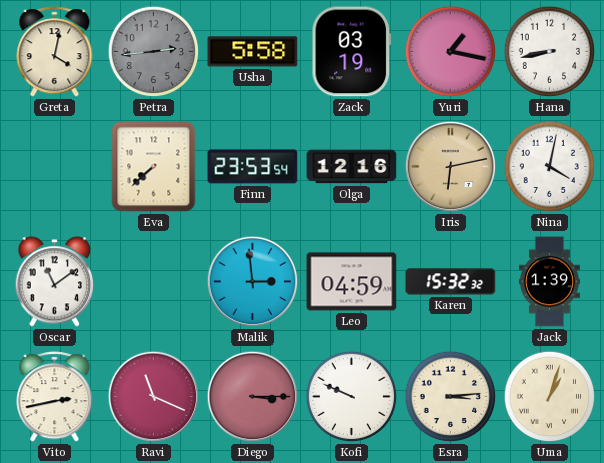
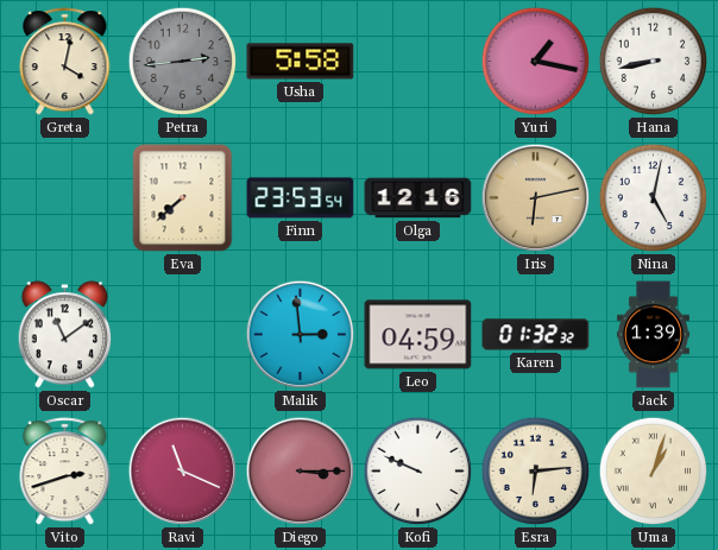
Zack: 03:19 -> none (352, 52)
Nina: 4:02 -> 5:02 (654, 198)
Karen: 15:32 -> 01:32 (536, 335)
Vito: 2:43 -> 2:42 (65, 472)
Esra: 3:14 -> 6:14 (536, 472)
